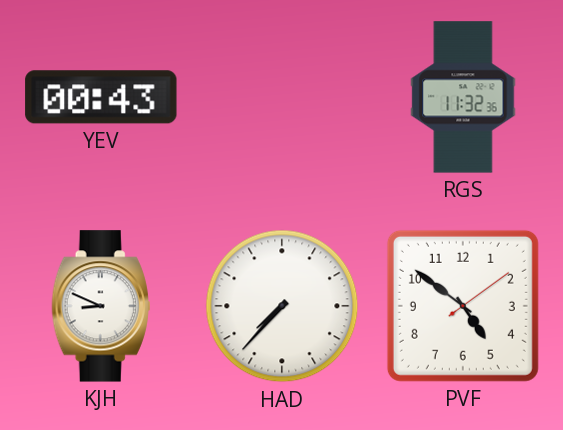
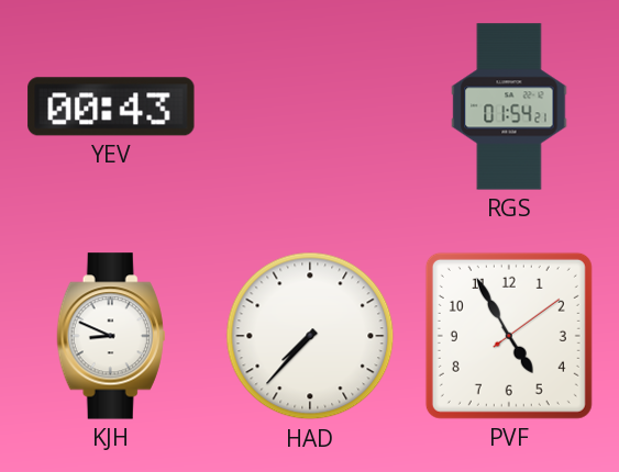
RGS: 11:32 -> 01:54 (509, 106)
PVF: 4:51 -> 4:55 (509, 336)
